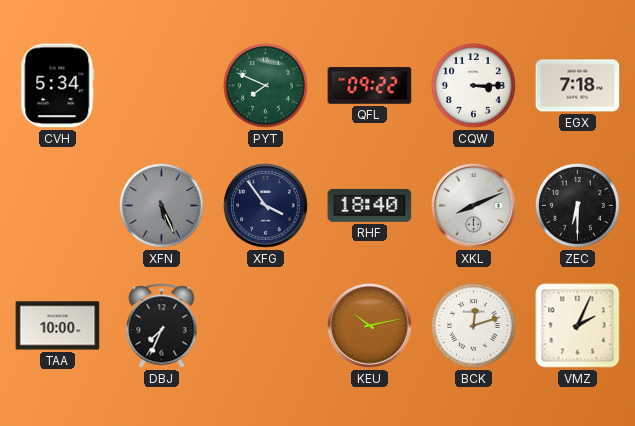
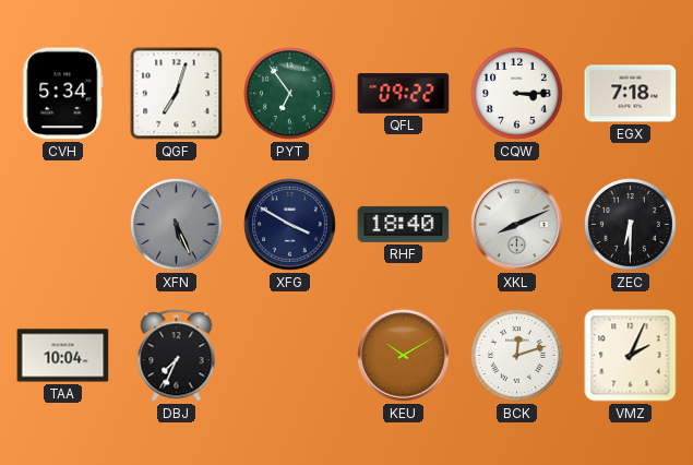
QGF: none -> 7:03 (177, 94)
PYT: 7:49 -> 6:54 (290, 94)
XFG: 3:54 -> 3:50 (290, 225)
TAA: 10:00 -> 10:04 (63, 356)
KEU: 10:13 -> 10:10 (404, 356)
